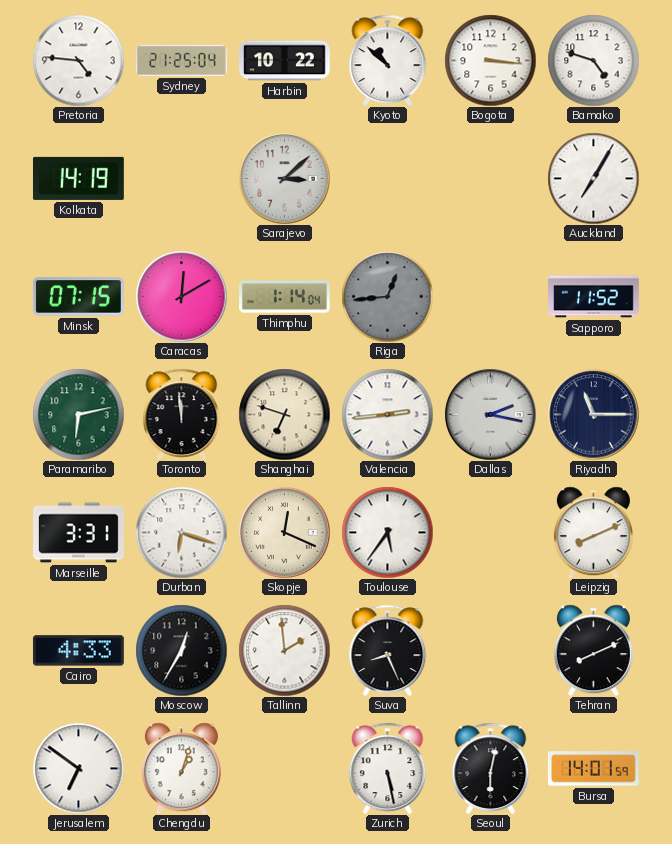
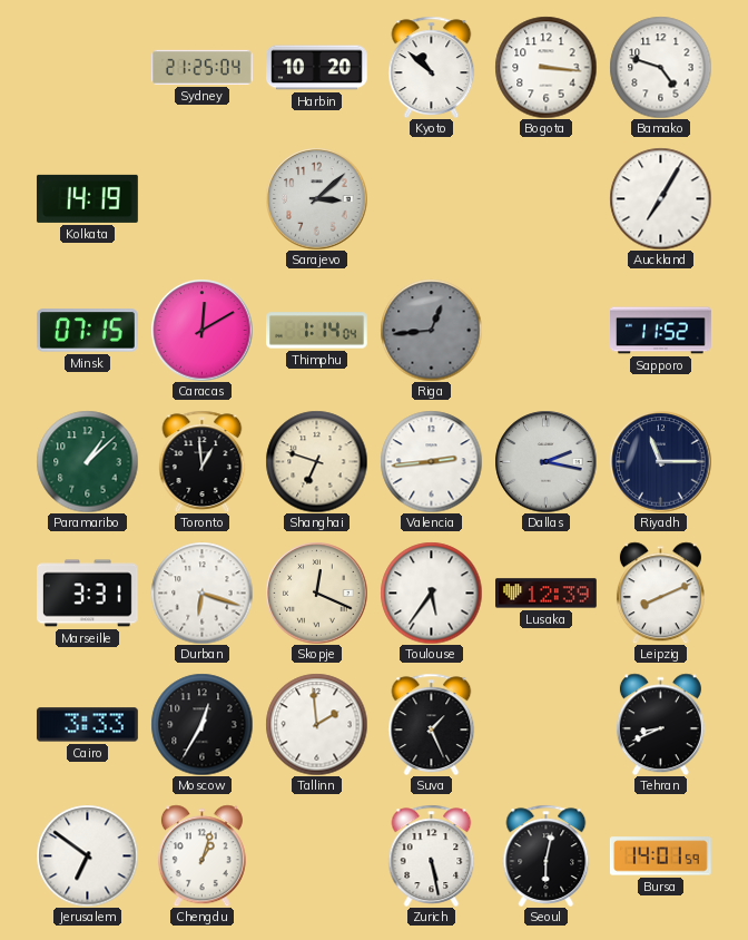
Pretoria: 4:46 -> none (78, 60)
Harbin: 10:22 -> 10:20 (317, 68)
Paramaribo: 6:13 -> 1:08 (87, 461)
Toronto: 11:59 -> 12:59 (203, 461)
Lusaka: none -> 12:39 (547, 594)
Cairo: 4:33 -> 3:33 (87, 725)
Suva: 8:26 -> 1:26 (432, 724)
Tehran: 8:11 -> 8:41 (660, 724)
